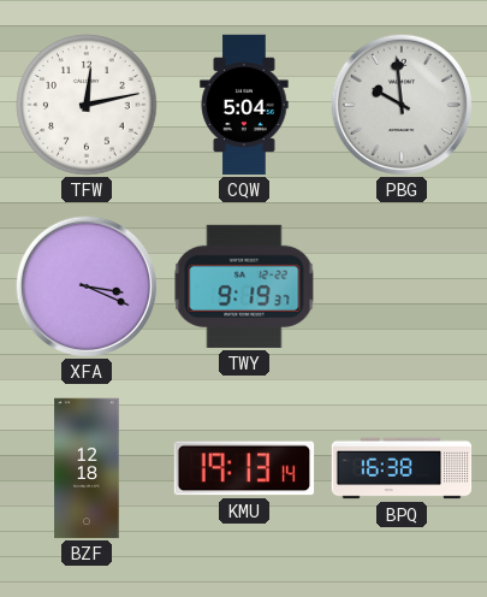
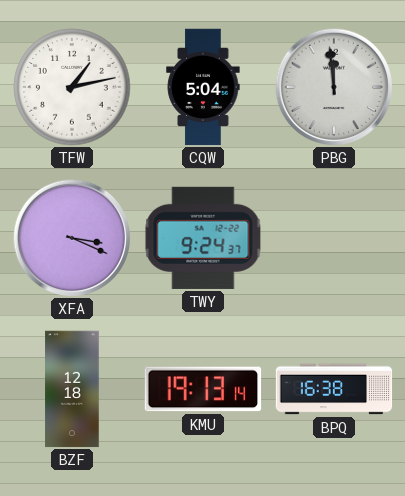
TFW: 12:13 -> 1:13 (72, 87)
PBG: 9:59 -> 11:59 (334, 87)
TWY: 9:19 -> 9:24 (203, 238)
